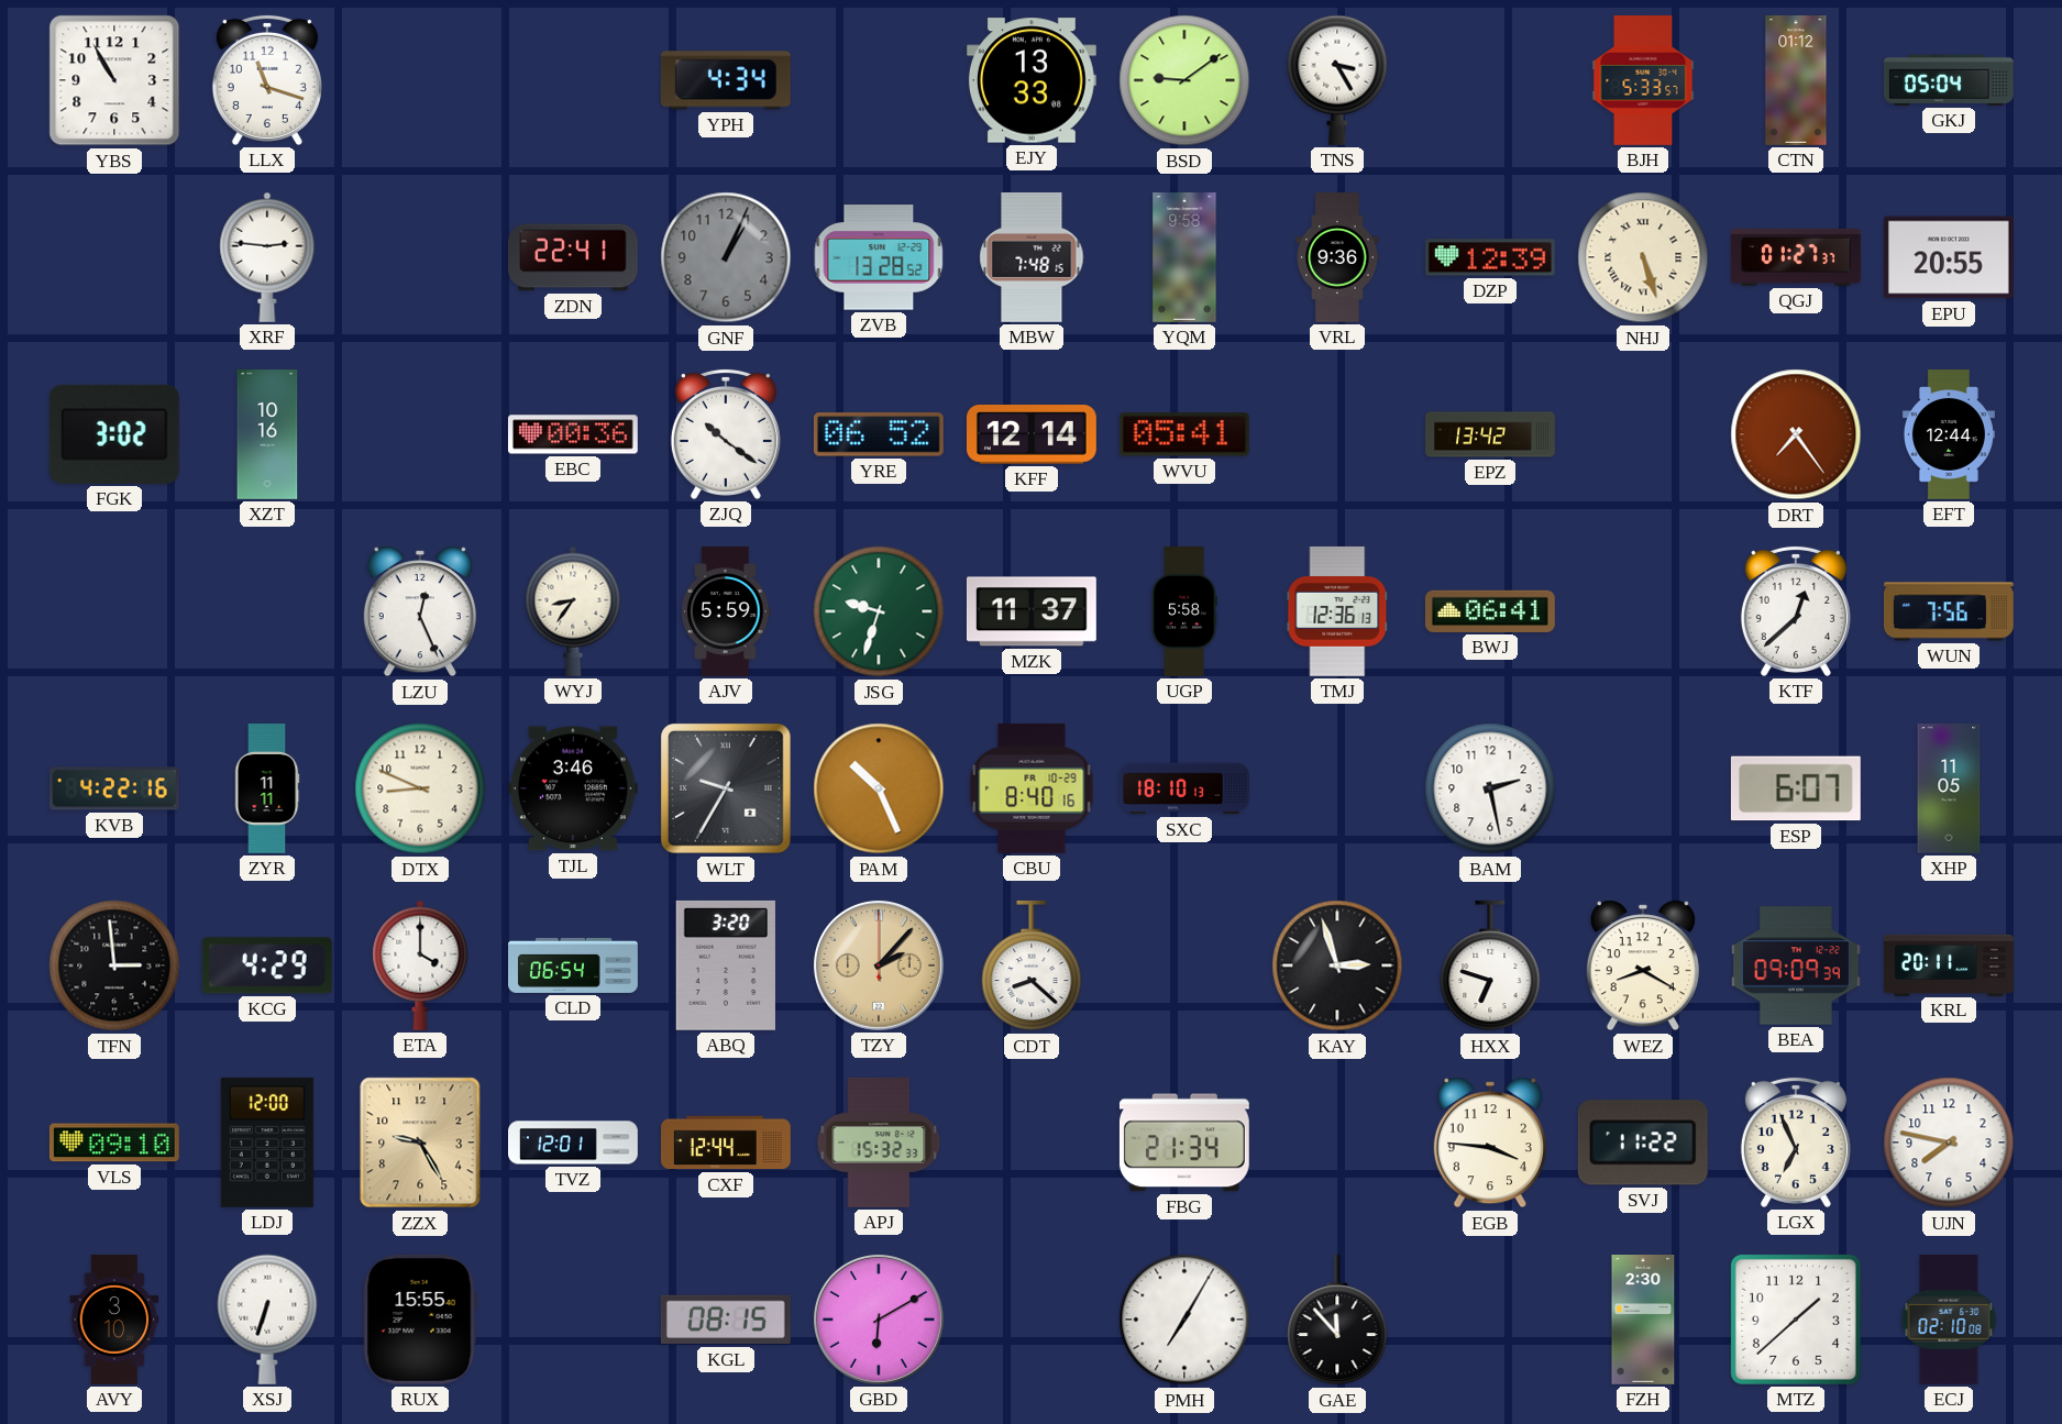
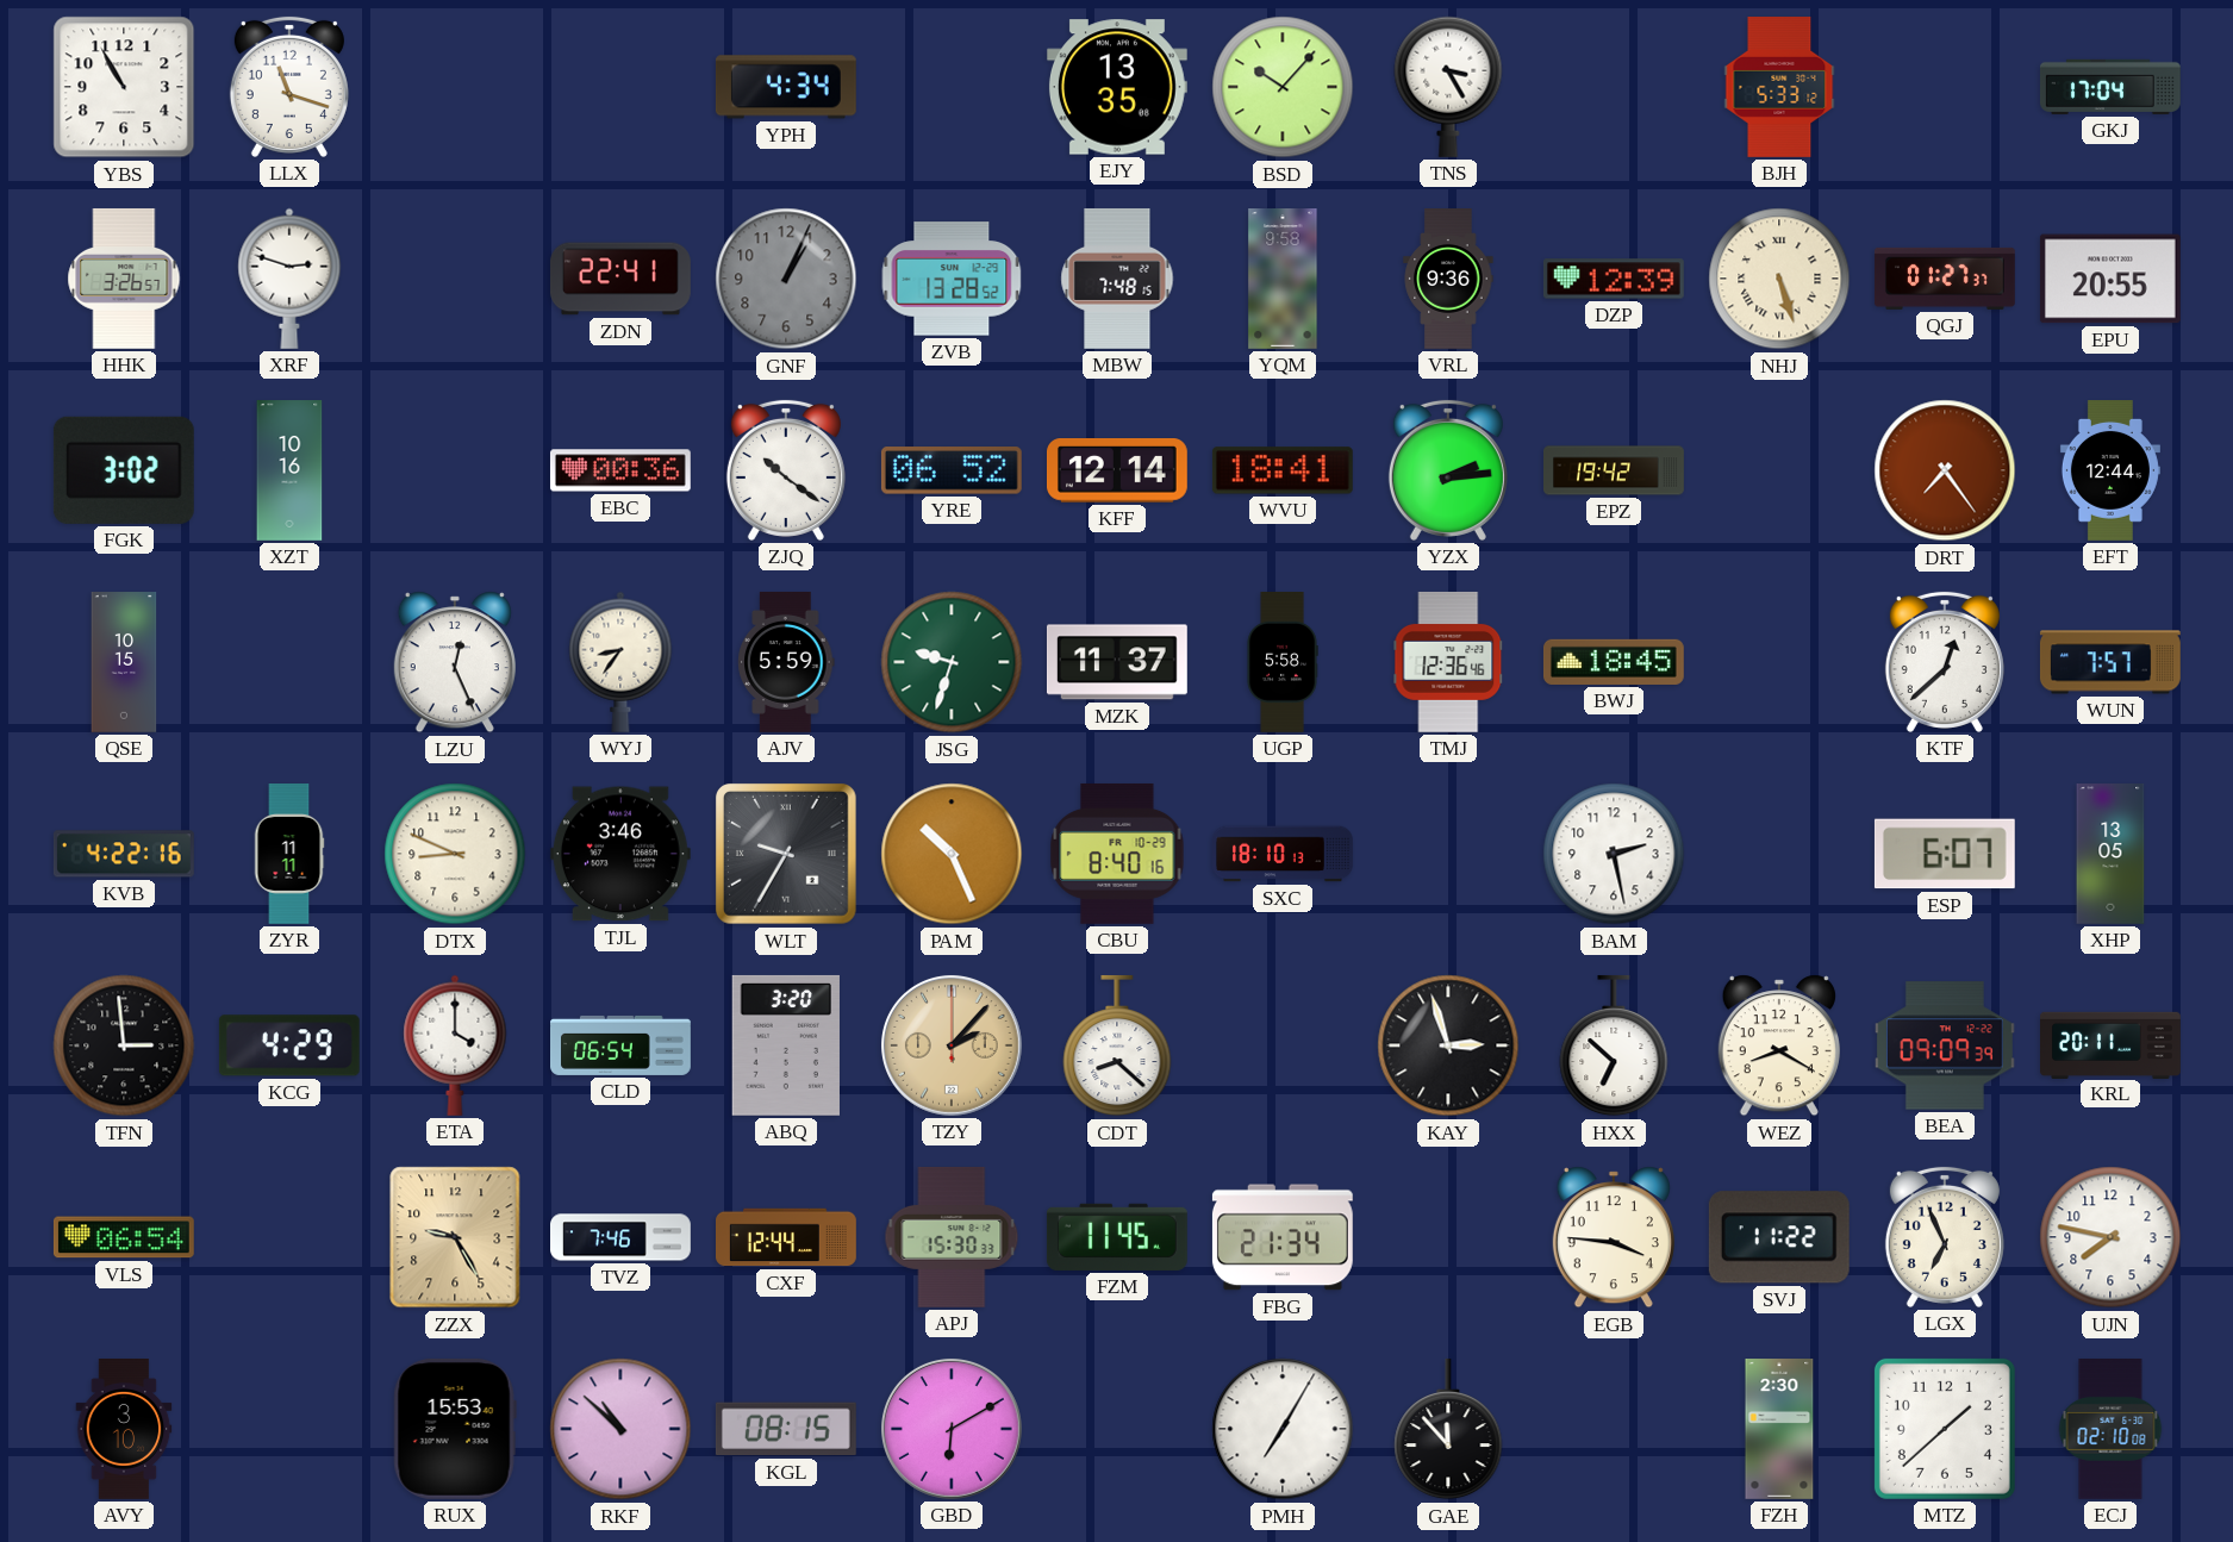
EJY: 13:33 -> 13:35 (1117, 87)
BSD: 9:09 -> 10:07 (1283, 87)
BJH: 5:33:57 -> 5:33:12 (1779, 88)
CTN: 01:12 -> none (1796, 81)
GKJ: 05:04 -> 17:04 (2110, 87)
HHK: none -> 3:26 (124, 279)
XRF: 2:46 -> 2:48 (289, 279)
WVU: 05:41 -> 18:41 (1283, 470)
YZX: none -> 2:14 (1448, 470)
EPZ: 13:42 -> 19:42 (1615, 470)
QSE: none -> 10:15 (124, 663)
TMJ: 12:36:13 -> 12:36:46 (1448, 662)
BWJ: 06:41 -> 18:45 (1614, 662)
WUN: 7:56 -> 7:57 (2110, 662)
XHP: 11:05 -> 13:05 (2110, 855)
HXX: 6:48 -> 6:52 (1614, 1045)
VLS: 09:10 -> 06:54 (124, 1237)
LDJ: 12:00 -> none (267, 1142)
TVZ: 12:01 -> 7:46 (622, 1237)
APJ: 15:32 -> 15:30 (952, 1237)
FZM: none -> 11:45 (1117, 1237)
XSJ: 6:33 -> none (267, 1320)
RUX: 15:55 -> 15:53 (455, 1429)
RKF: none -> 10:52 (620, 1429)
